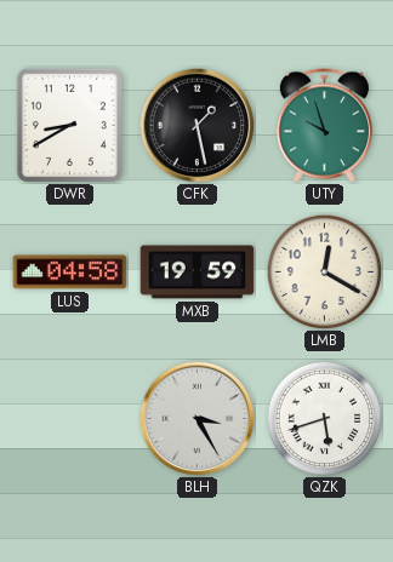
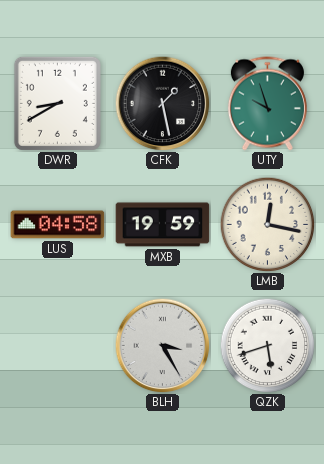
LMB: 12:20 -> 12:17 (267, 224)
